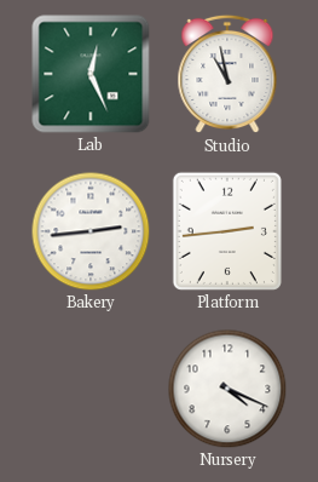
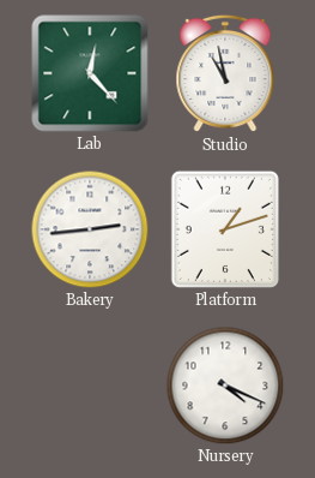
Lab: 12:26 -> 12:23 (90, 73)
Platform: 2:44 -> 1:12 (225, 229)
